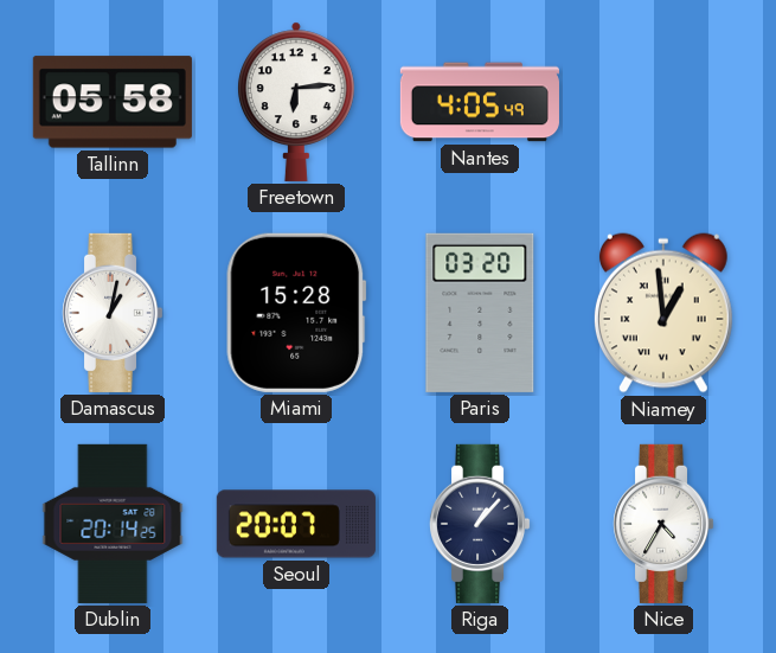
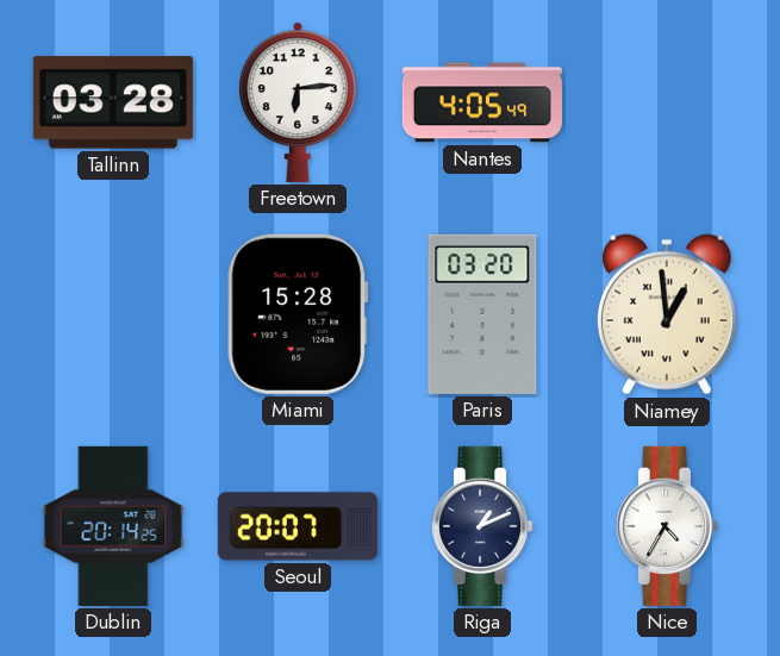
Tallinn: 05:58 -> 03:28 (113, 102)
Damascus: 1:02 -> none (114, 313)
Riga: 1:07 -> 1:11 (483, 526)
